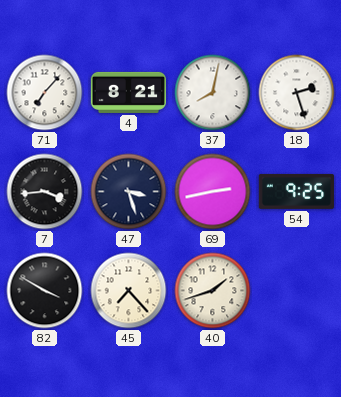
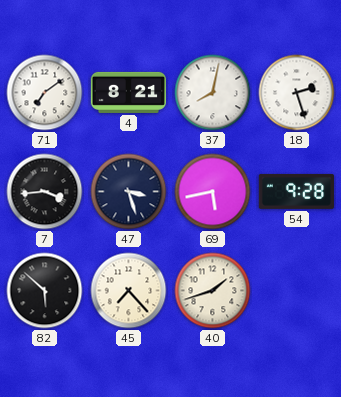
71: 7:07 -> 7:09 (45, 93)
69: 2:43 -> 5:43 (213, 192)
54: 9:25 -> 9:28 (296, 191)
82: 3:50 -> 5:52 (45, 291)
